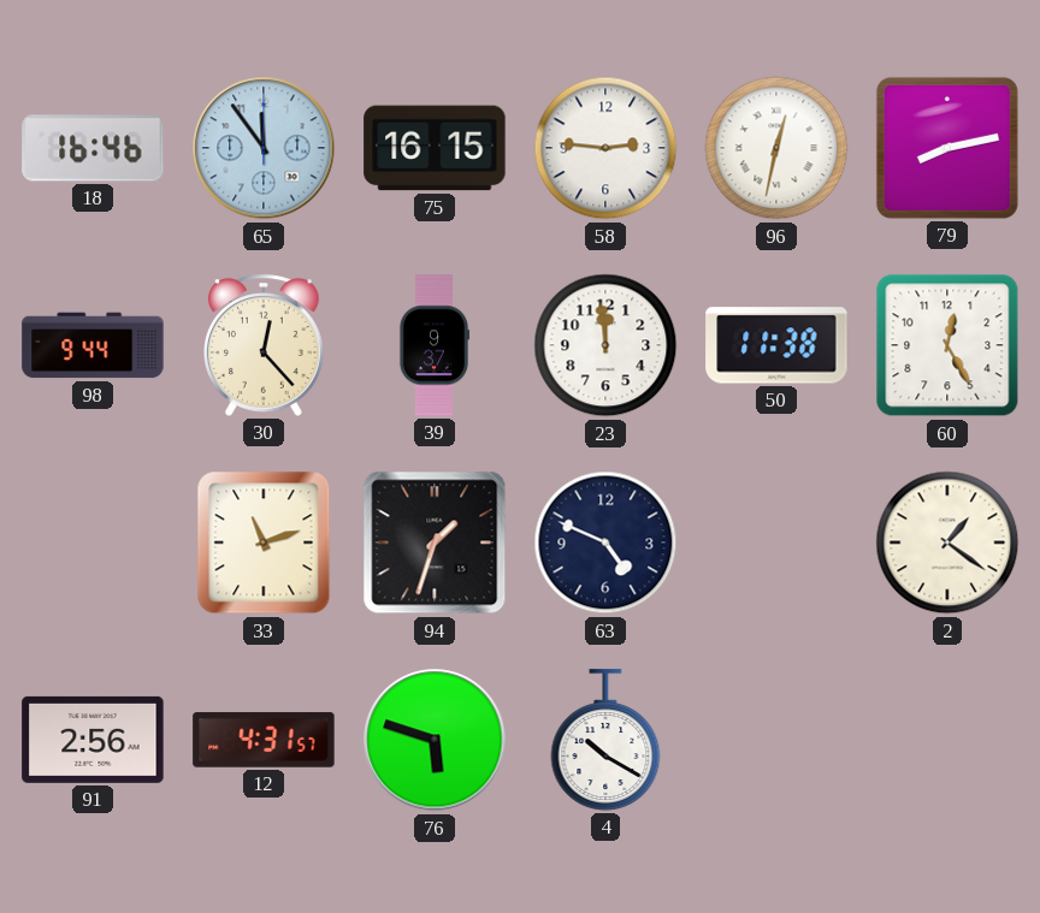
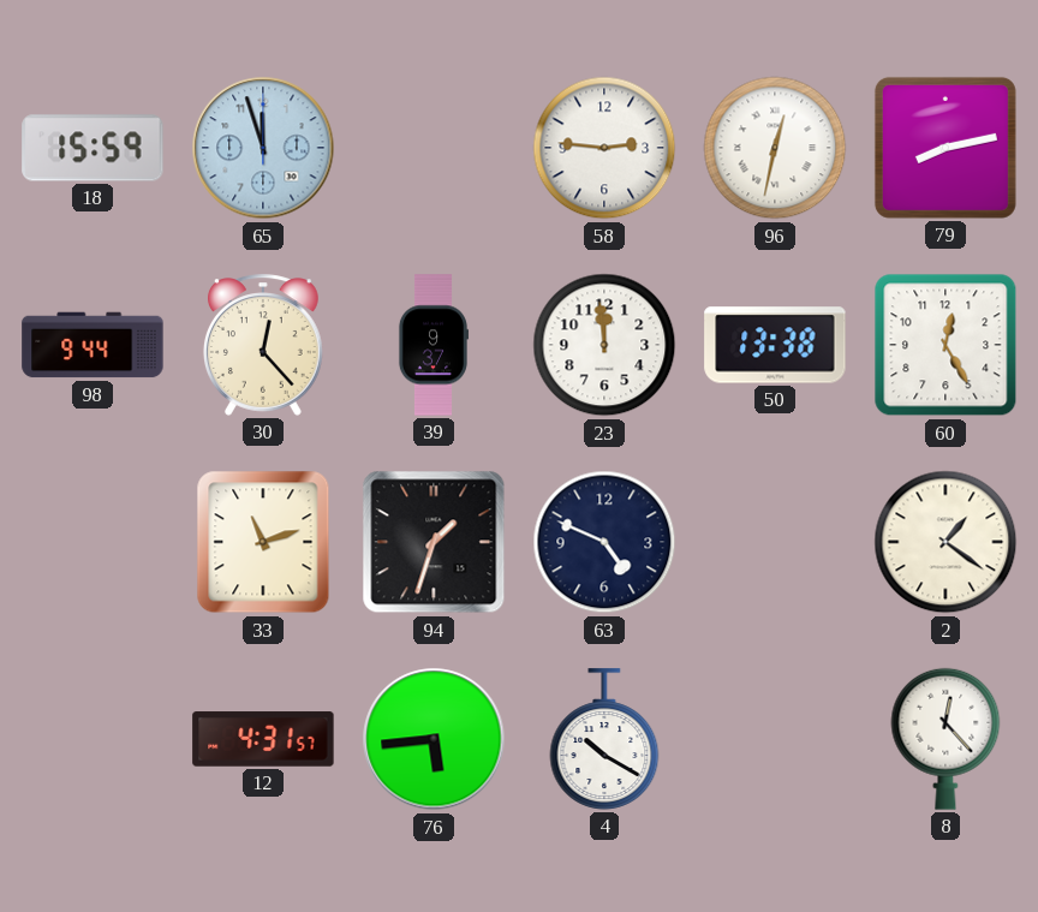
18: 16:46 -> 15:59 (93, 148)
65: 11:54 -> 11:57 (263, 148)
75: 16:15 -> none (435, 148)
50: 11:38 -> 13:38 (775, 345)
91: 2:56 -> none (93, 740)
76: 5:48 -> 5:44 (434, 739)
8: none -> 12:23 (945, 739)
